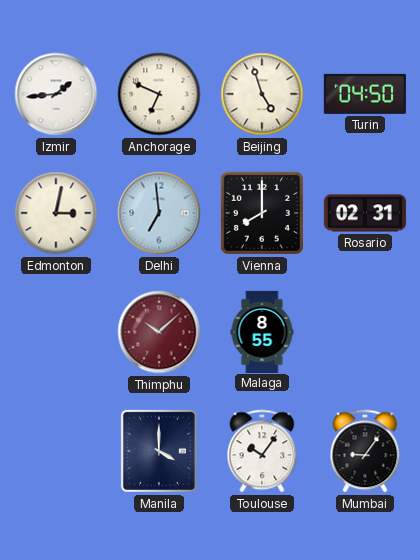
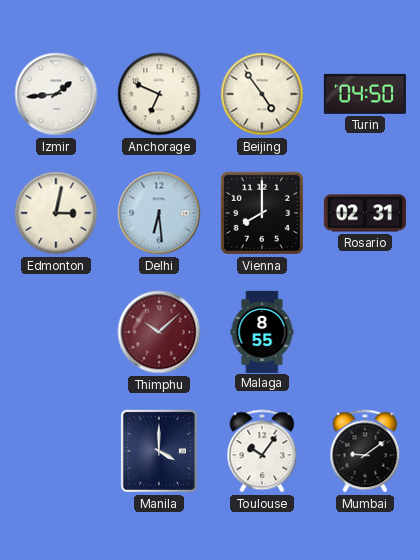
Beijing: 4:57 -> 4:54 (262, 94)
Delhi: 6:59 -> 6:29 (159, 213)
Mumbai: 9:06 -> 9:09 (365, 451)
